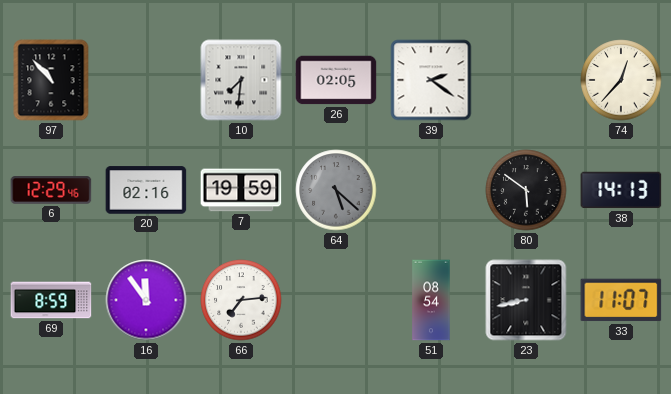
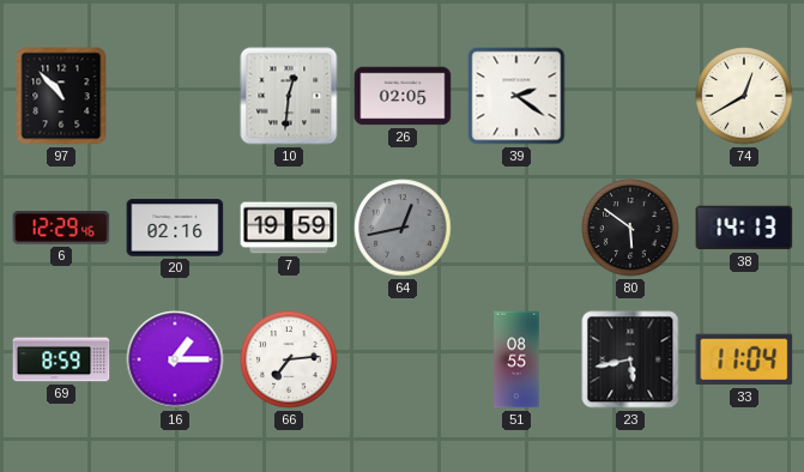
10: 7:31 -> 12:31 (289, 96)
74: 12:37 -> 12:40 (744, 96)
64: 5:22 -> 12:43 (403, 228)
16: 11:54 -> 1:15 (175, 359)
51: 08:54 -> 08:55 (516, 359)
23: 8:43 -> 5:43 (630, 359)
33: 11:07 -> 11:04 (744, 359)
